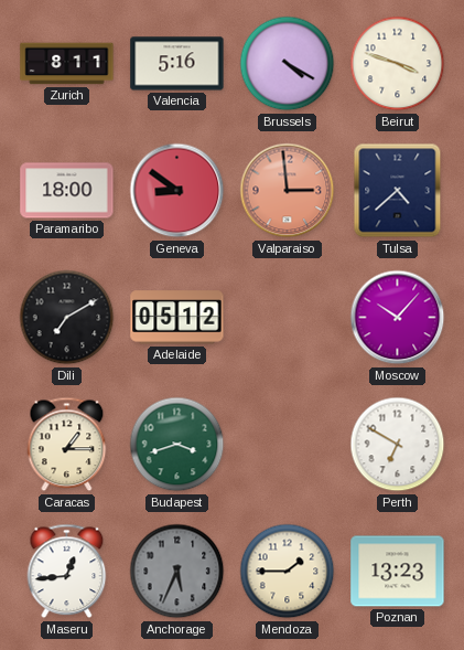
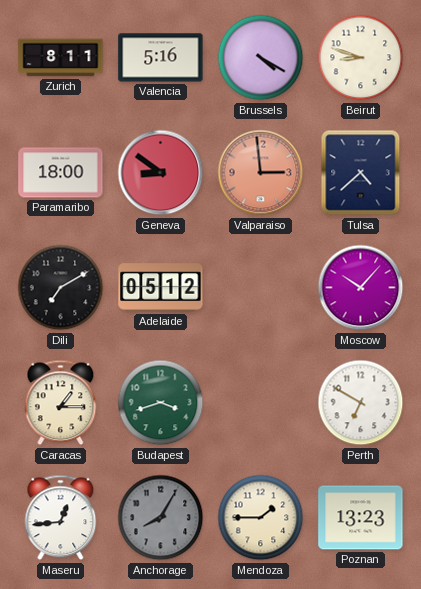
Beirut: 3:48 -> 8:48 (361, 58)
Anchorage: 5:34 -> 8:05 (161, 518)
